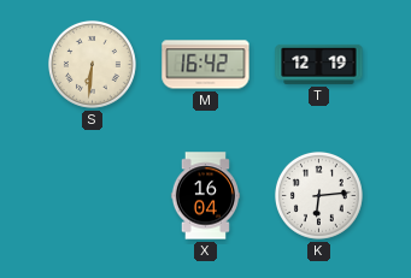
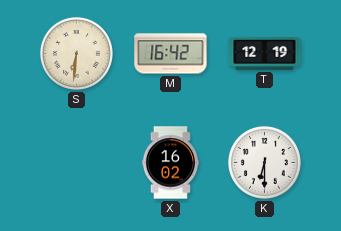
X: 16:04 -> 16:02 (170, 163)
K: 6:14 -> 6:30 (264, 162)
